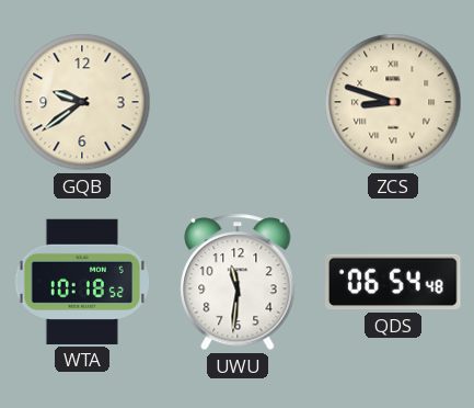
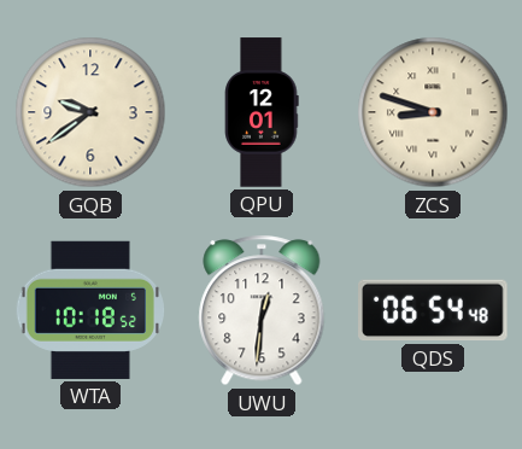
QPU: none -> 12:01 (262, 112)
UWU: 11:31 -> 12:31 (262, 310)
